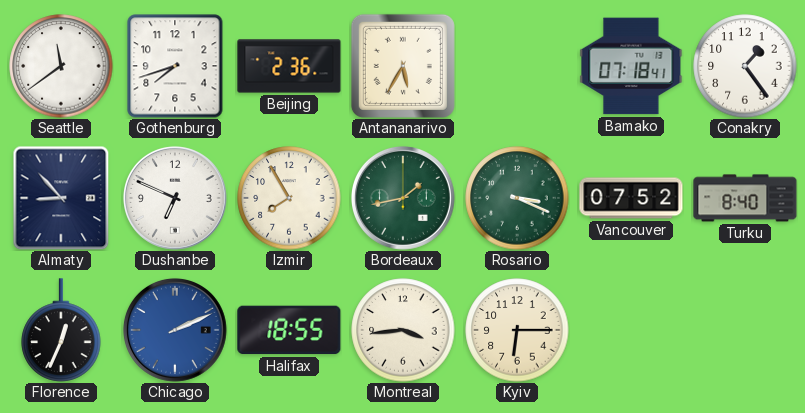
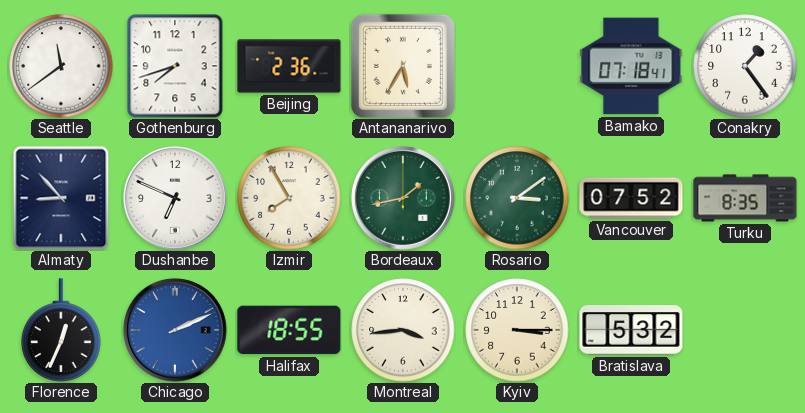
Rosario: 3:19 -> 3:09 (517, 198)
Turku: 8:40 -> 8:35 (745, 198)
Kyiv: 6:15 -> 3:15 (517, 330)
Bratislava: none -> 5:32 (631, 330)
